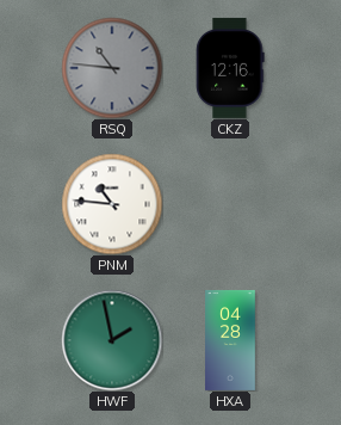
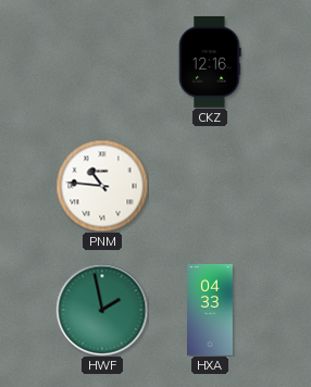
RSQ: 10:46 -> none (112, 68)
HXA: 04:28 -> 04:33 (210, 310)
